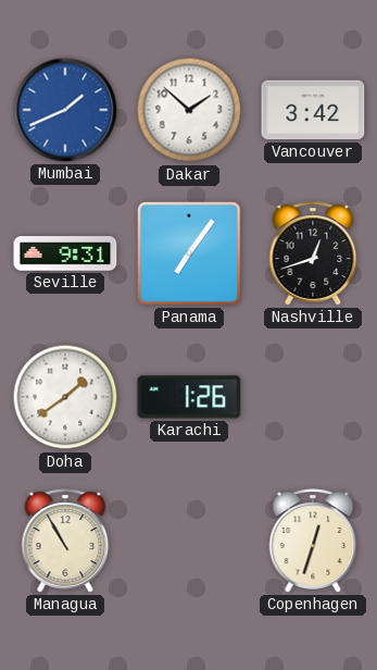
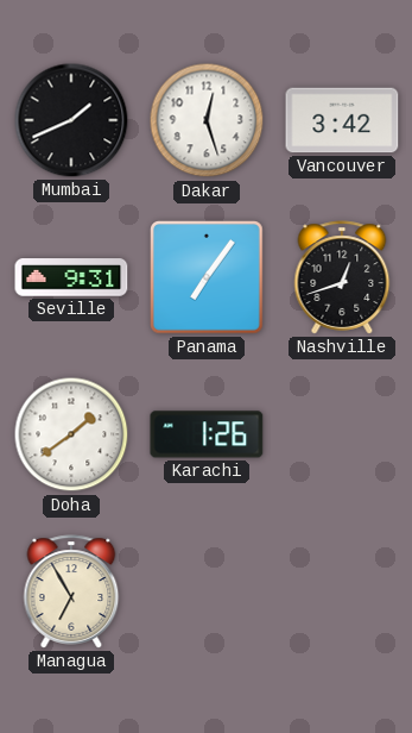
Mumbai dial: blue -> black (71, 120)
Dakar: 1:52 -> 12:27 (207, 120)
Managua: 10:55 -> 6:55 (71, 591)
Copenhagen: 12:33 -> none (313, 541)
